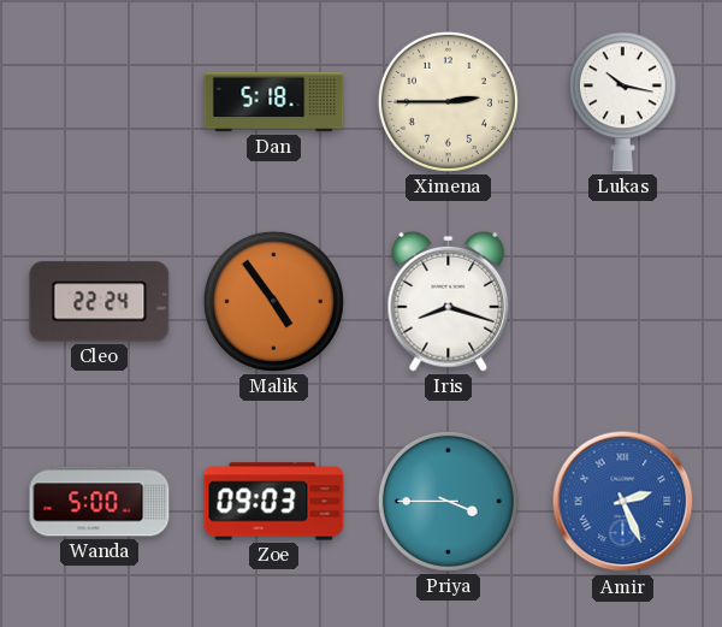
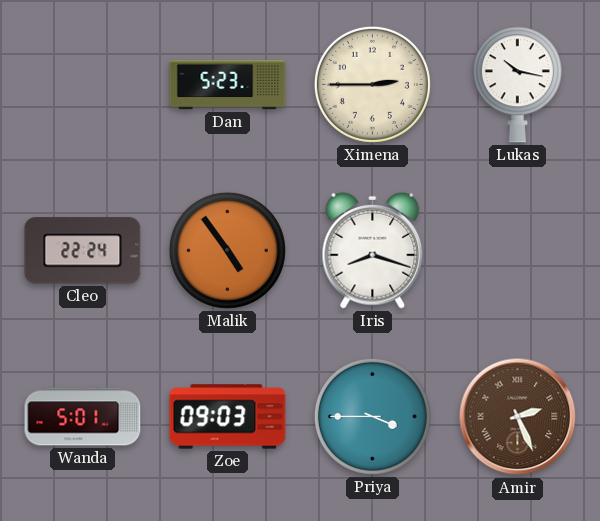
Dan: 5:18 -> 5:23 (228, 85)
Wanda: 5:00 -> 5:01 (83, 417)
Amir dial: blue -> brown (518, 417)
